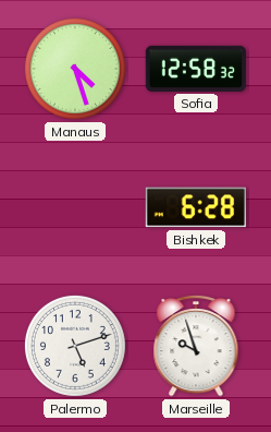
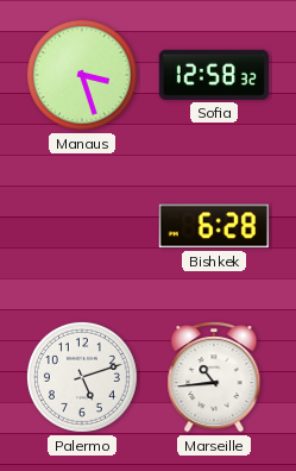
Manaus: 4:27 -> 3:27 (82, 75)
Marseille: 9:57 -> 10:44 (214, 377)
